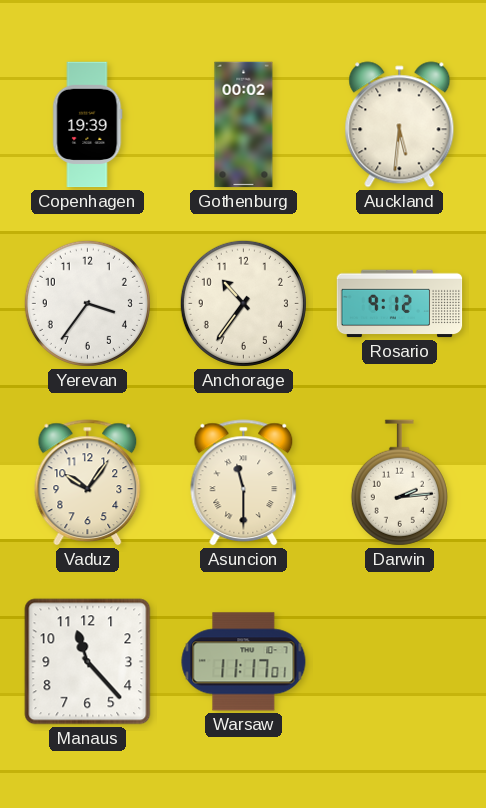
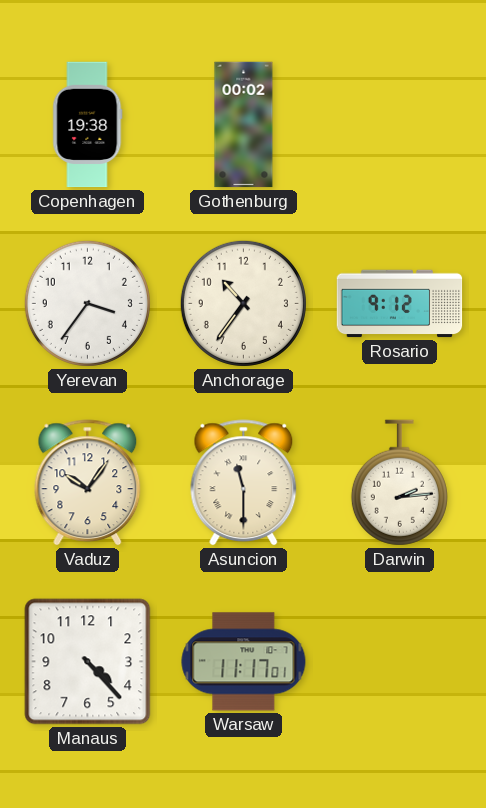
Copenhagen: 19:39 -> 19:38 (88, 125)
Auckland: 5:31 -> none (400, 125)
Manaus: 11:23 -> 4:23 (88, 662)
